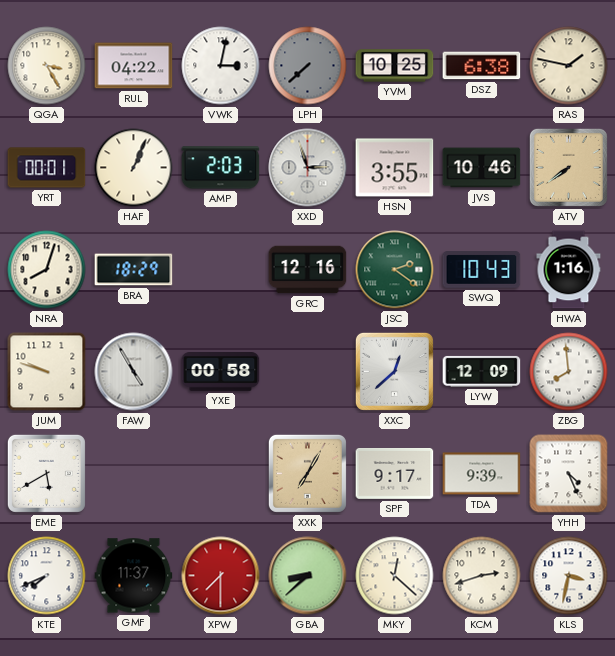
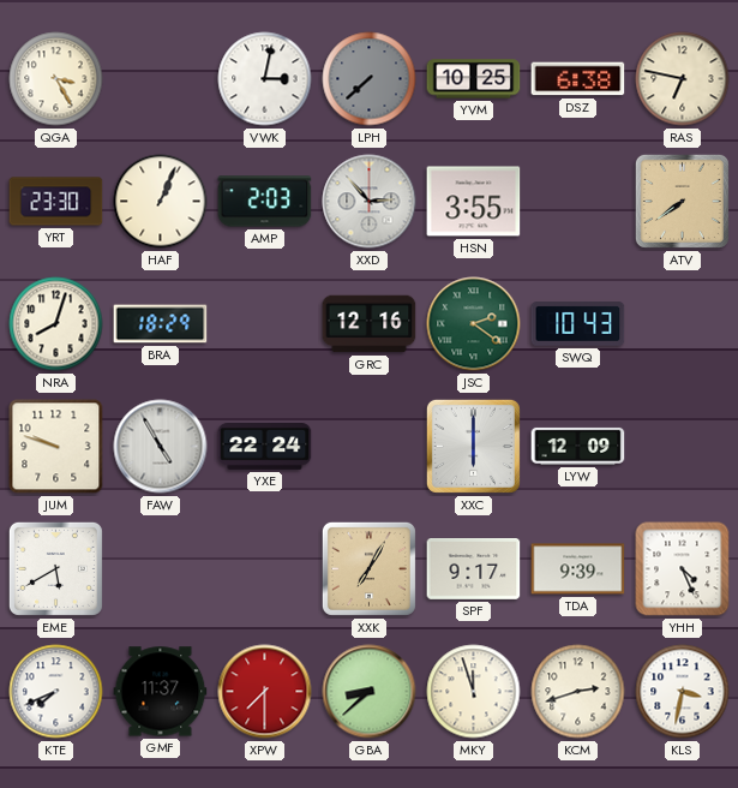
RUL: 04:22 -> none (134, 66)
RAS: 1:47 -> 6:47 (683, 79)
YRT: 00:01 -> 23:30 (56, 202)
XXD: 2:57 -> 2:53 (370, 202)
JVS: 10:46 -> none (482, 168)
HWA: 1:16 -> none (569, 270)
YXE: 00:58 -> 22:24 (265, 447)
XXC: 12:38 -> 6:00 (473, 446)
ZBG: 7:59 -> none (569, 372)
MKY: 12:22 -> 11:57 (474, 692)
